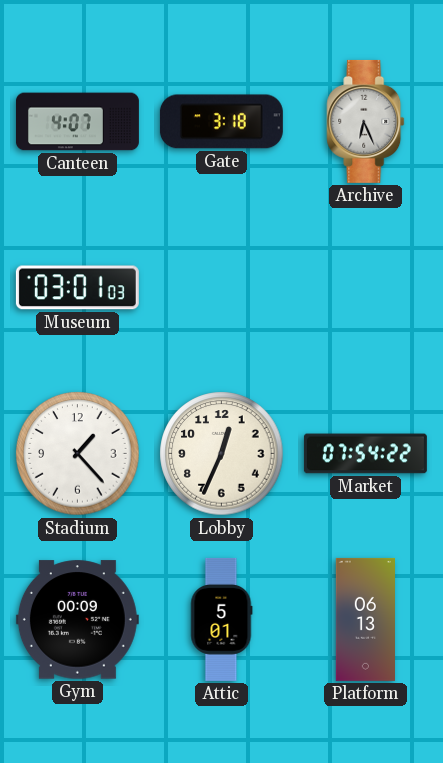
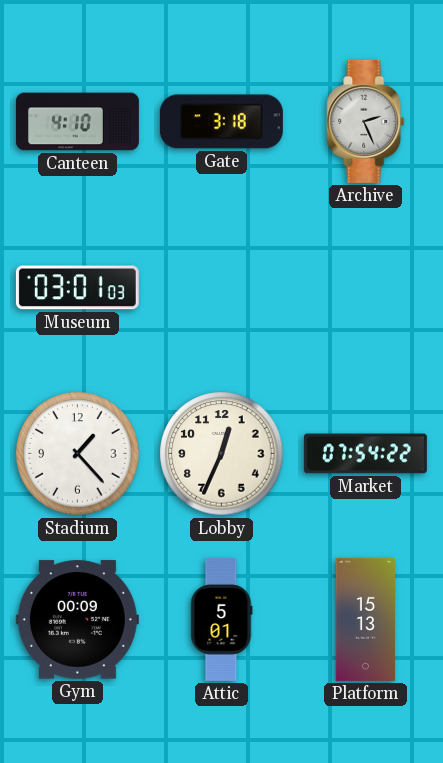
Canteen: 4:07 -> 4:10 (77, 122)
Archive: 6:26 -> 2:26 (366, 121)
Platform: 06:13 -> 15:13 (365, 619)
